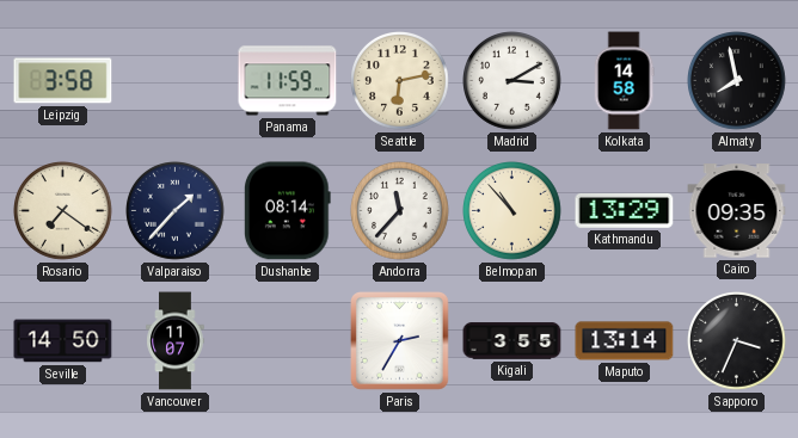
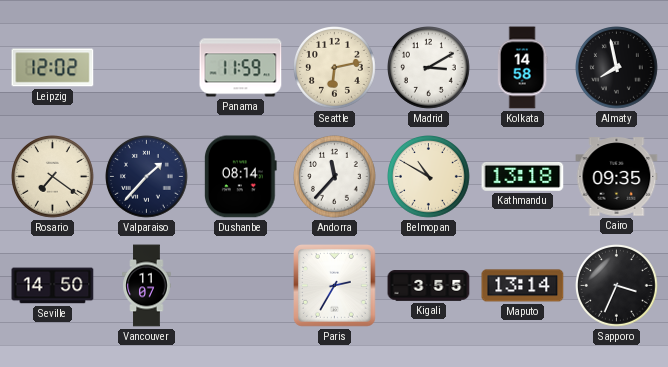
Leipzig: 3:58 -> 12:02 (53, 68)
Belmopan: 10:53 -> 10:50 (429, 177)
Kathmandu: 13:29 -> 13:18 (523, 176)
